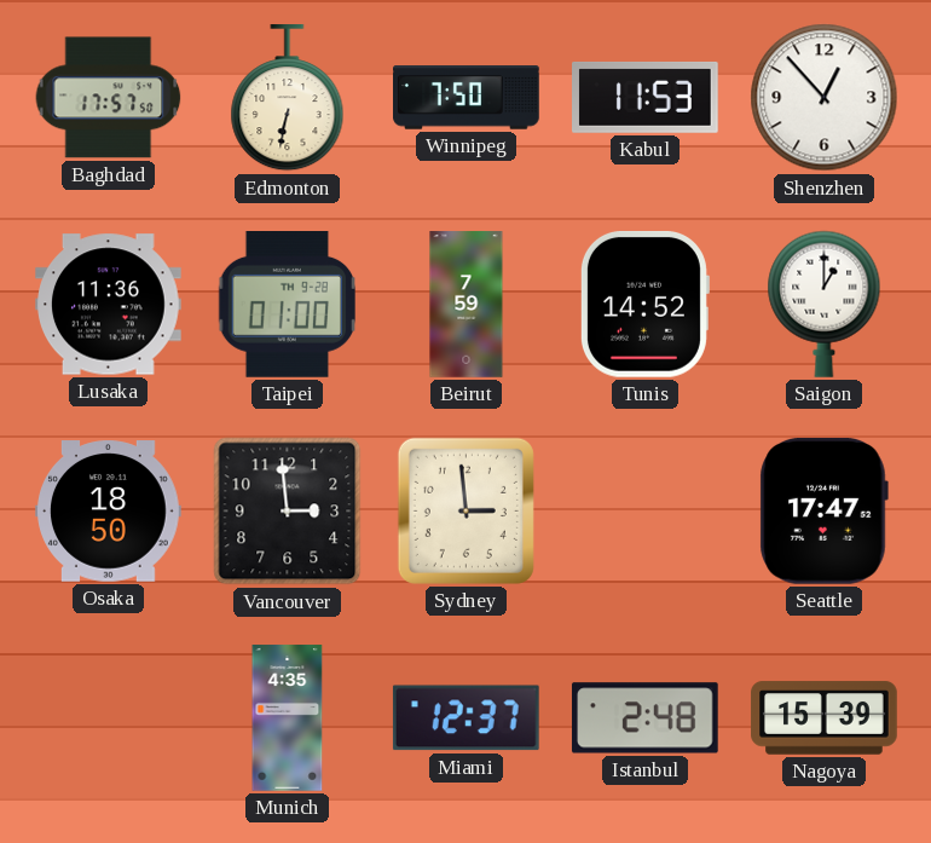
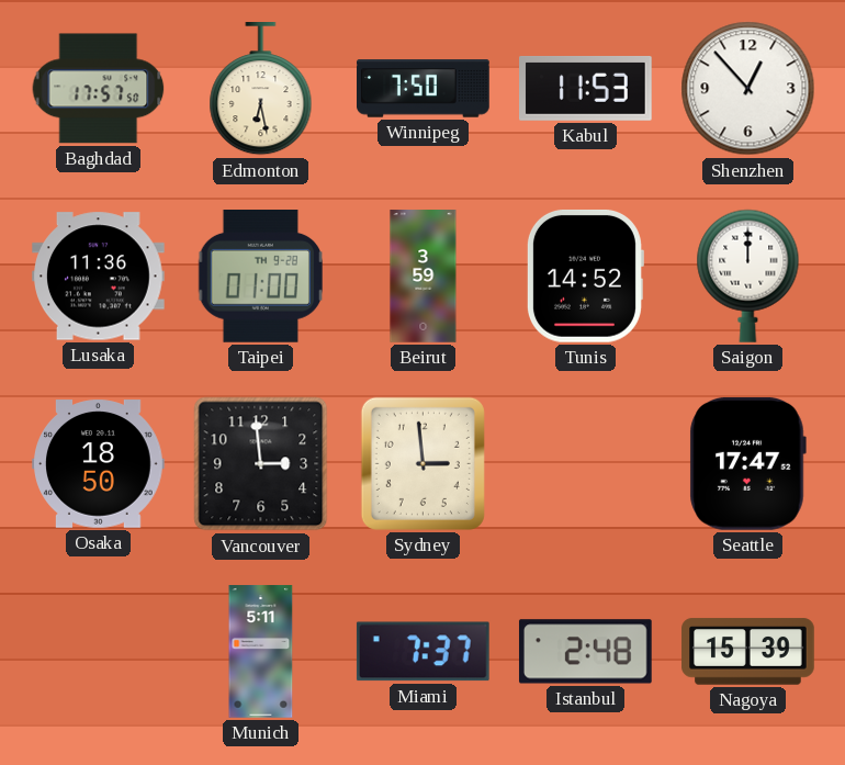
Edmonton: 6:32 -> 6:28 (261, 90)
Beirut: 7:59 -> 3:59 (424, 277)
Saigon: 1:00 -> 12:00 (748, 275)
Munich: 4:35 -> 5:11 (261, 652)
Miami: 12:37 -> 7:37 (422, 652)
